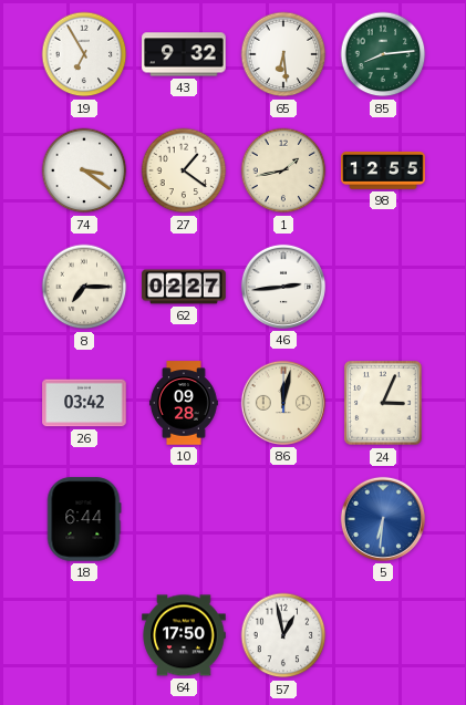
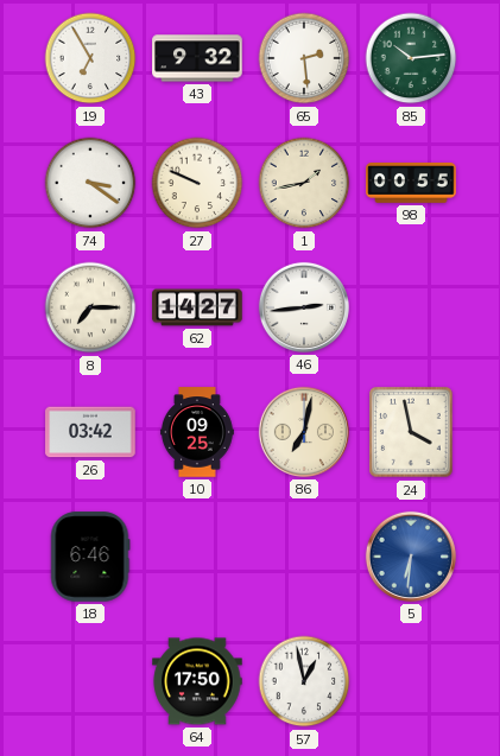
65: 6:29 -> 2:29 (304, 58)
85: 8:14 -> 10:14 (411, 58)
27: 1:21 -> 9:49 (197, 183)
98: 12:55 -> 00:55 (411, 183)
62: 02:27 -> 14:27 (197, 307)
10: 09:28 -> 09:25 (197, 432)
86: 12:02 -> 7:02 (304, 432)
24: 3:04 -> 3:58 (411, 432)
18: 6:44 -> 6:46 (90, 557)
